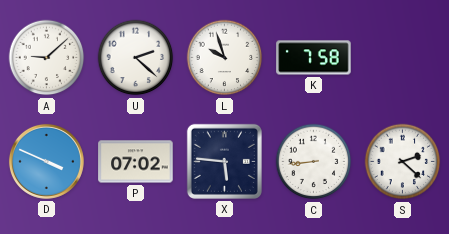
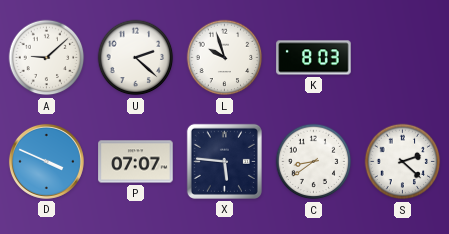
K: 7:58 -> 8:03 (314, 58)
P: 07:02 -> 07:07 (136, 162)
C: 8:44 -> 8:39 (314, 162)
